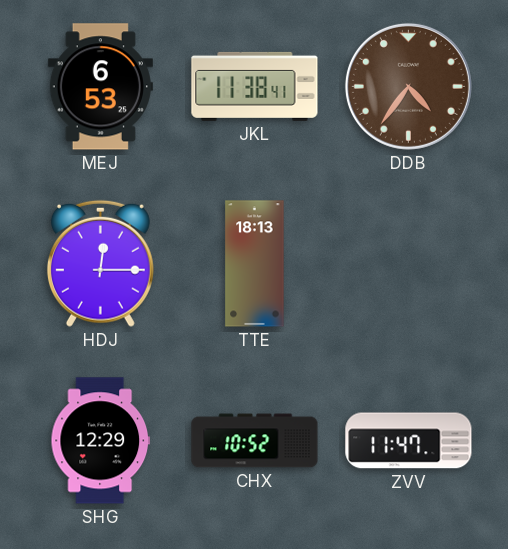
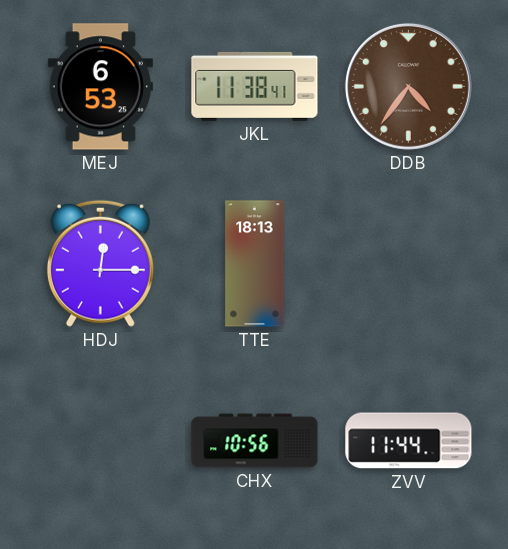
SHG: 12:29 -> none (100, 441)
CHX: 10:52 -> 10:56 (255, 441)
ZVV: 11:47 -> 11:44 (409, 441)
